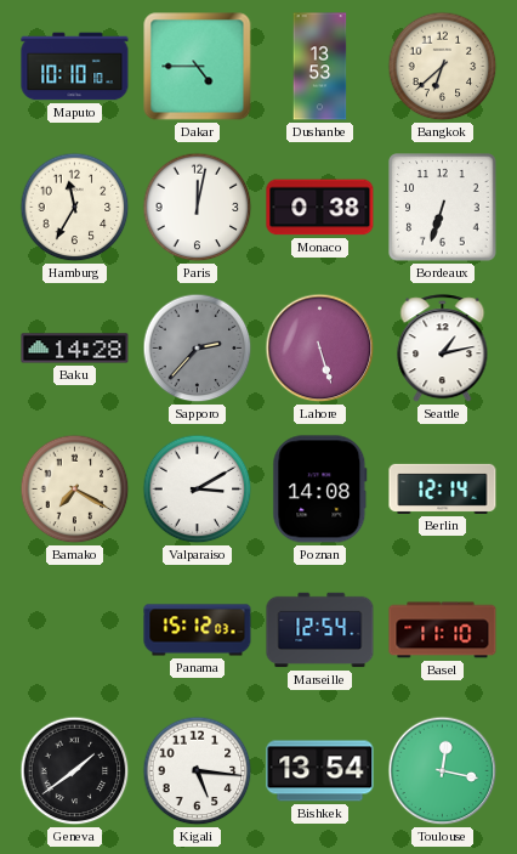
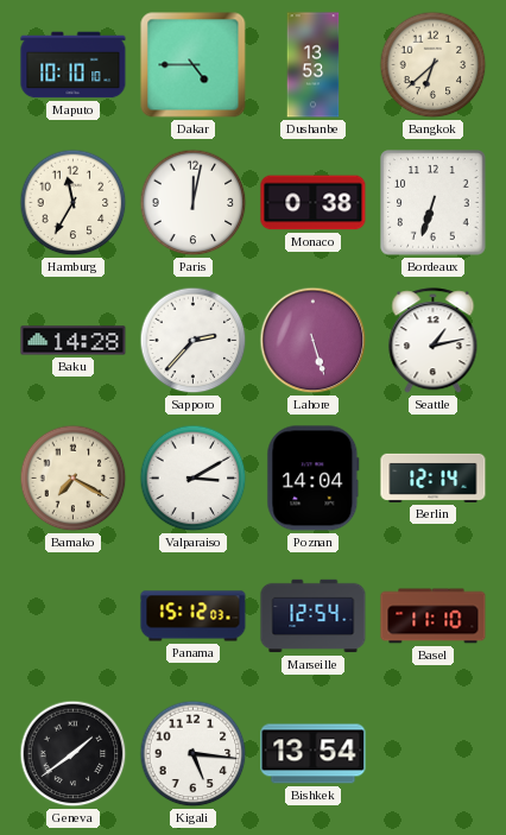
Sapporo dial: grey -> white (194, 341)
Poznan: 14:08 -> 14:04 (314, 479)
Toulouse: 12:17 -> none (443, 771)
